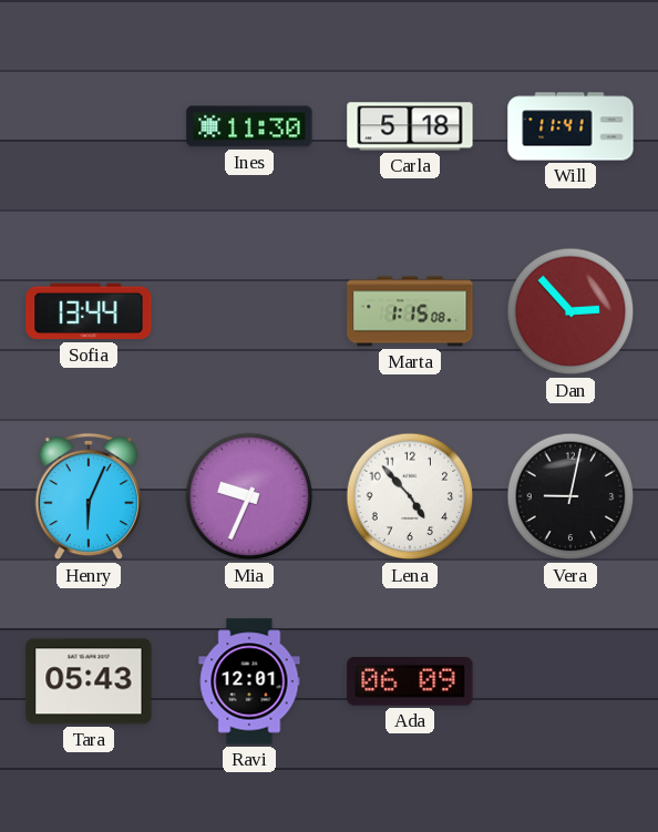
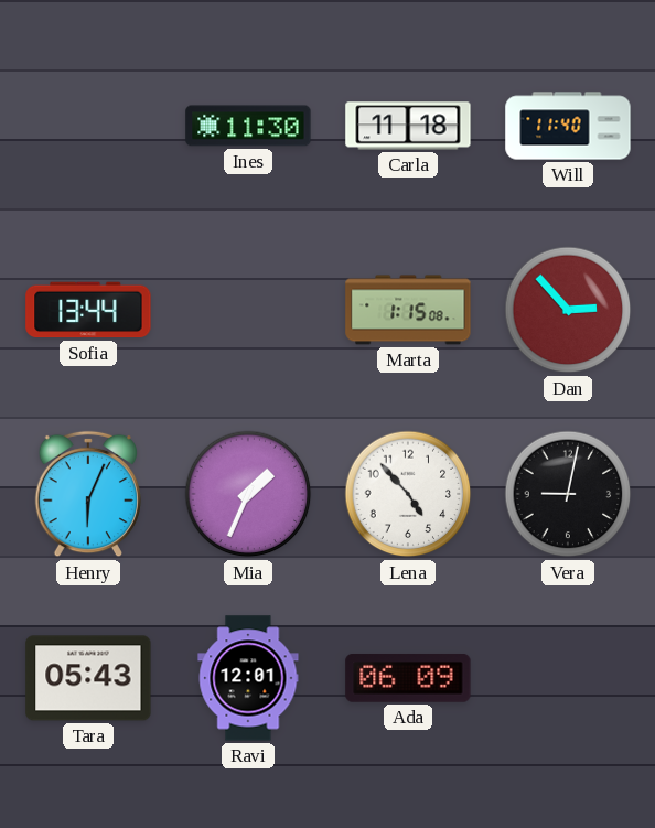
Carla: 5:18 -> 11:18 (408, 126)
Will: 11:41 -> 11:40 (568, 126)
Mia: 9:34 -> 1:34 (248, 494)
